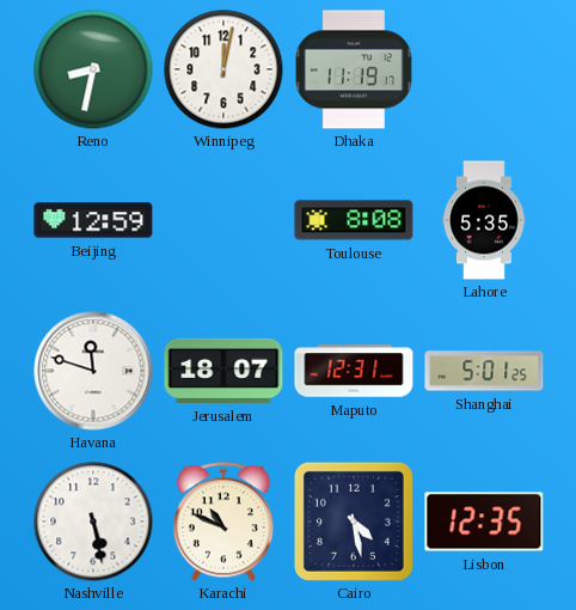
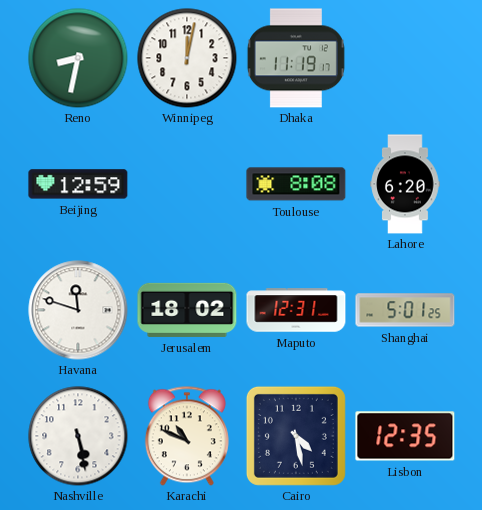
Lahore: 5:35 -> 6:20 (405, 184)
Jerusalem: 18:07 -> 18:02 (187, 310)
